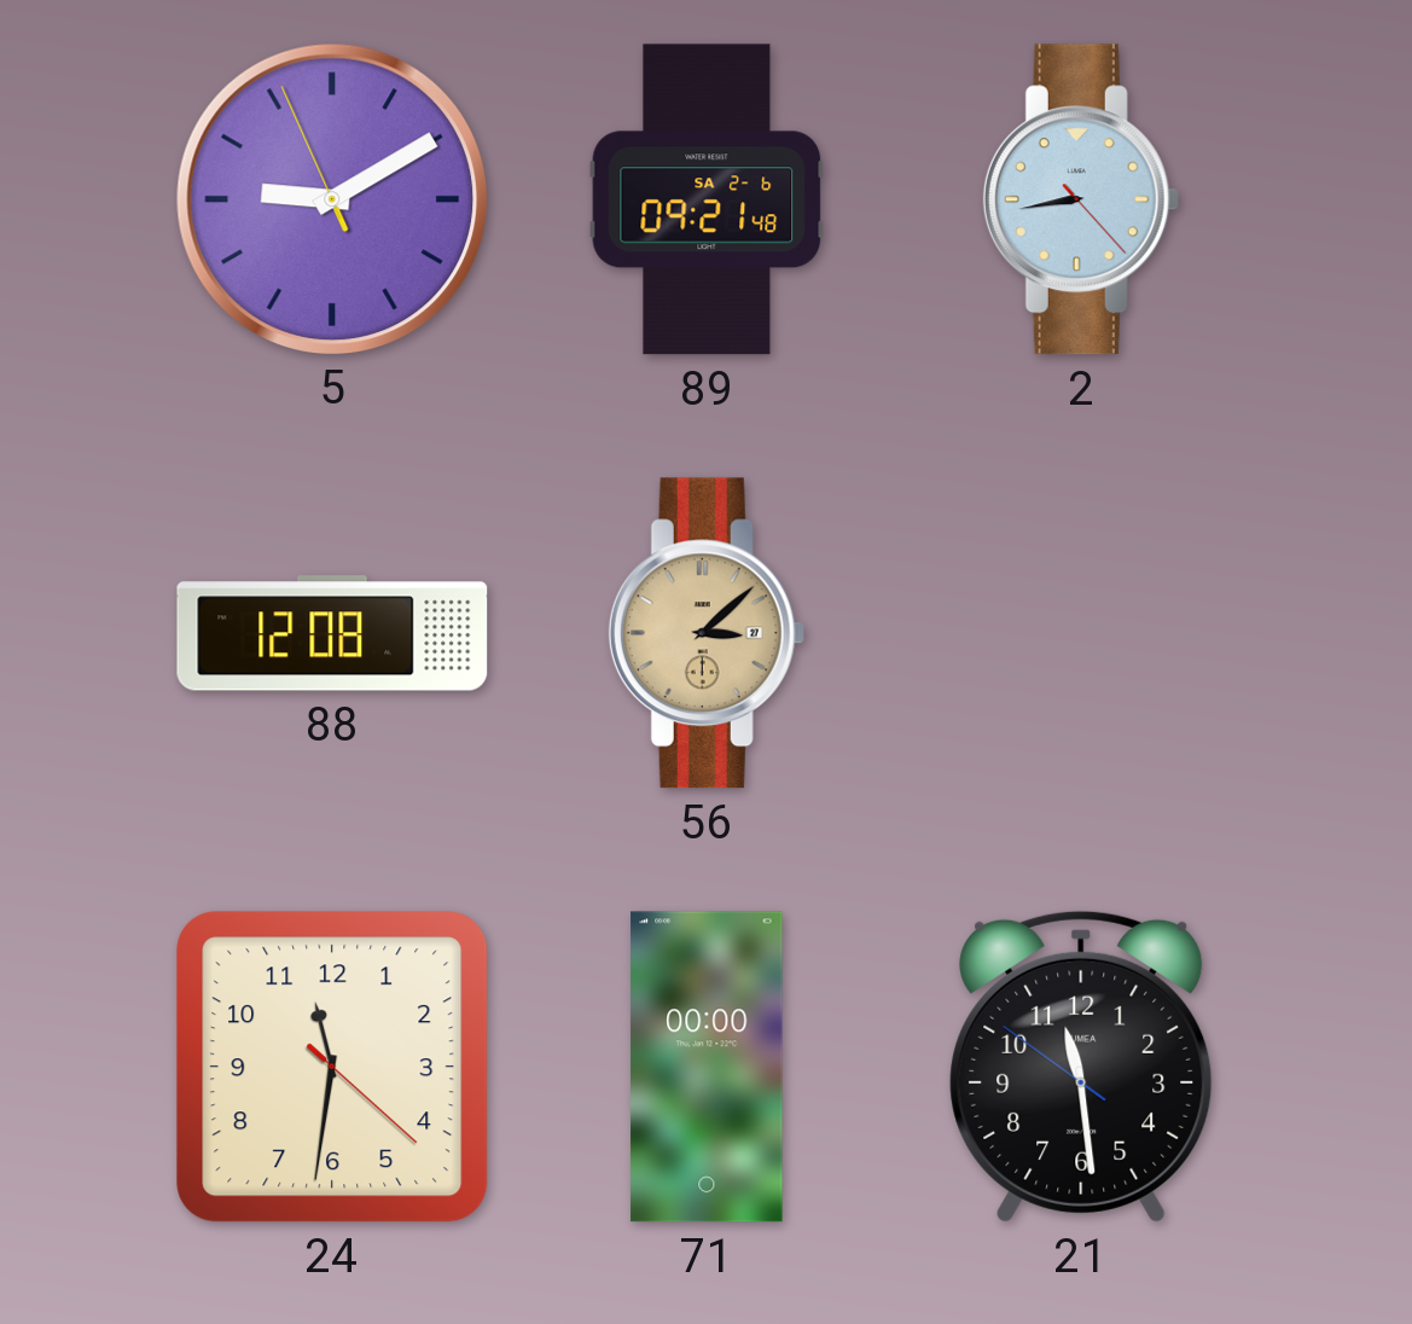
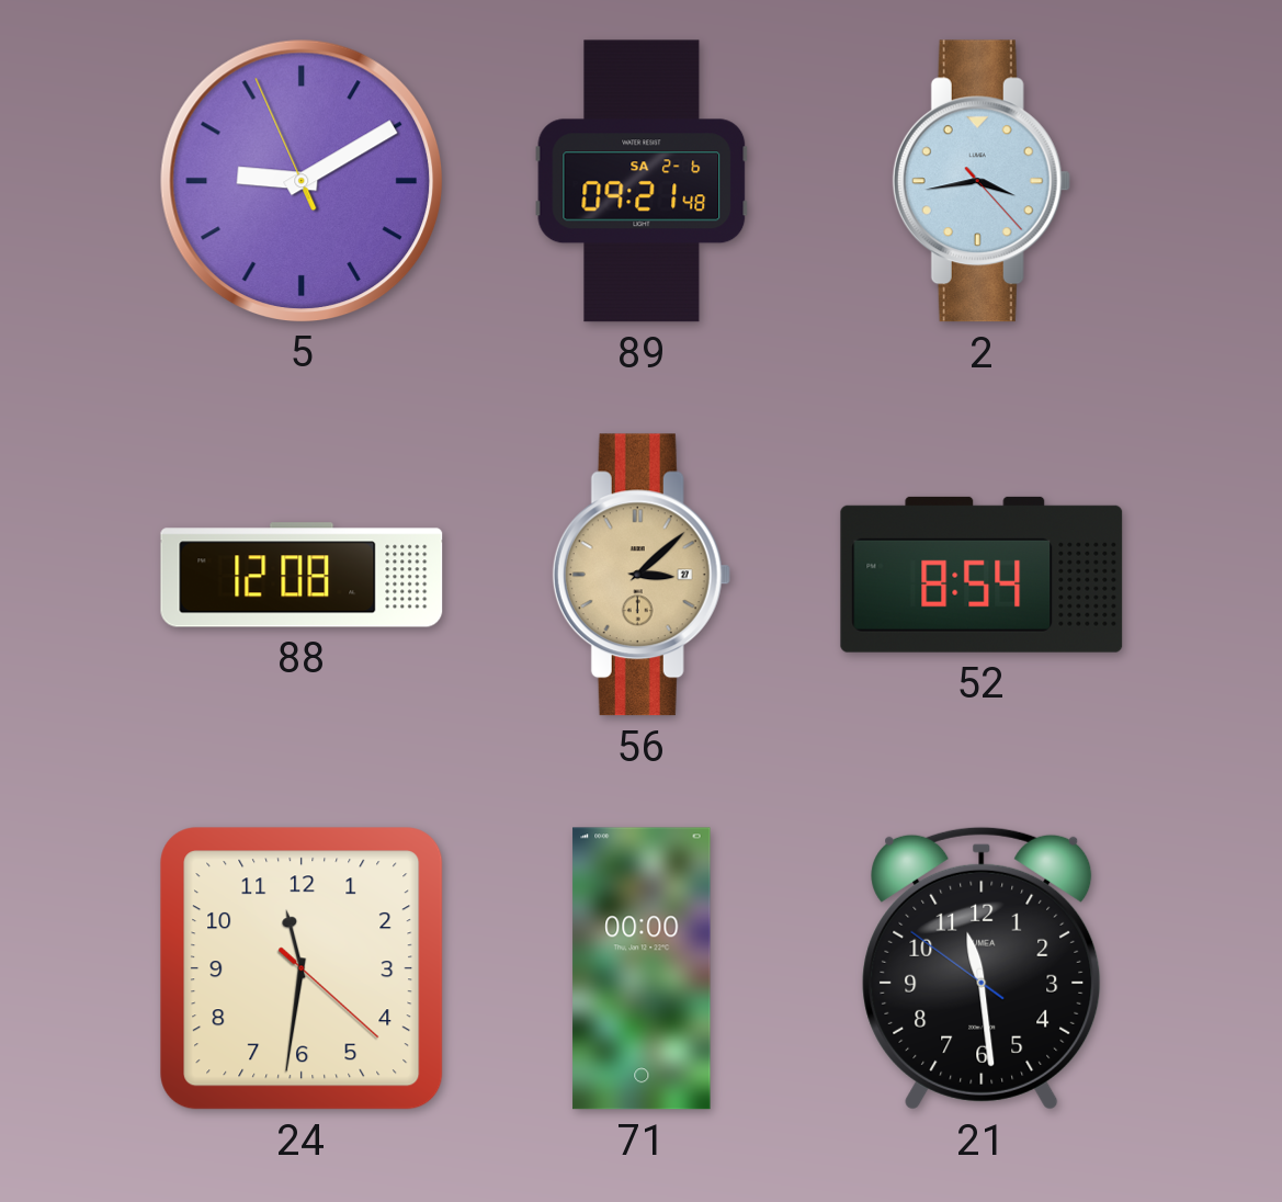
2: 8:43 -> 3:43 (982, 181)
52: none -> 8:54 (982, 575)
